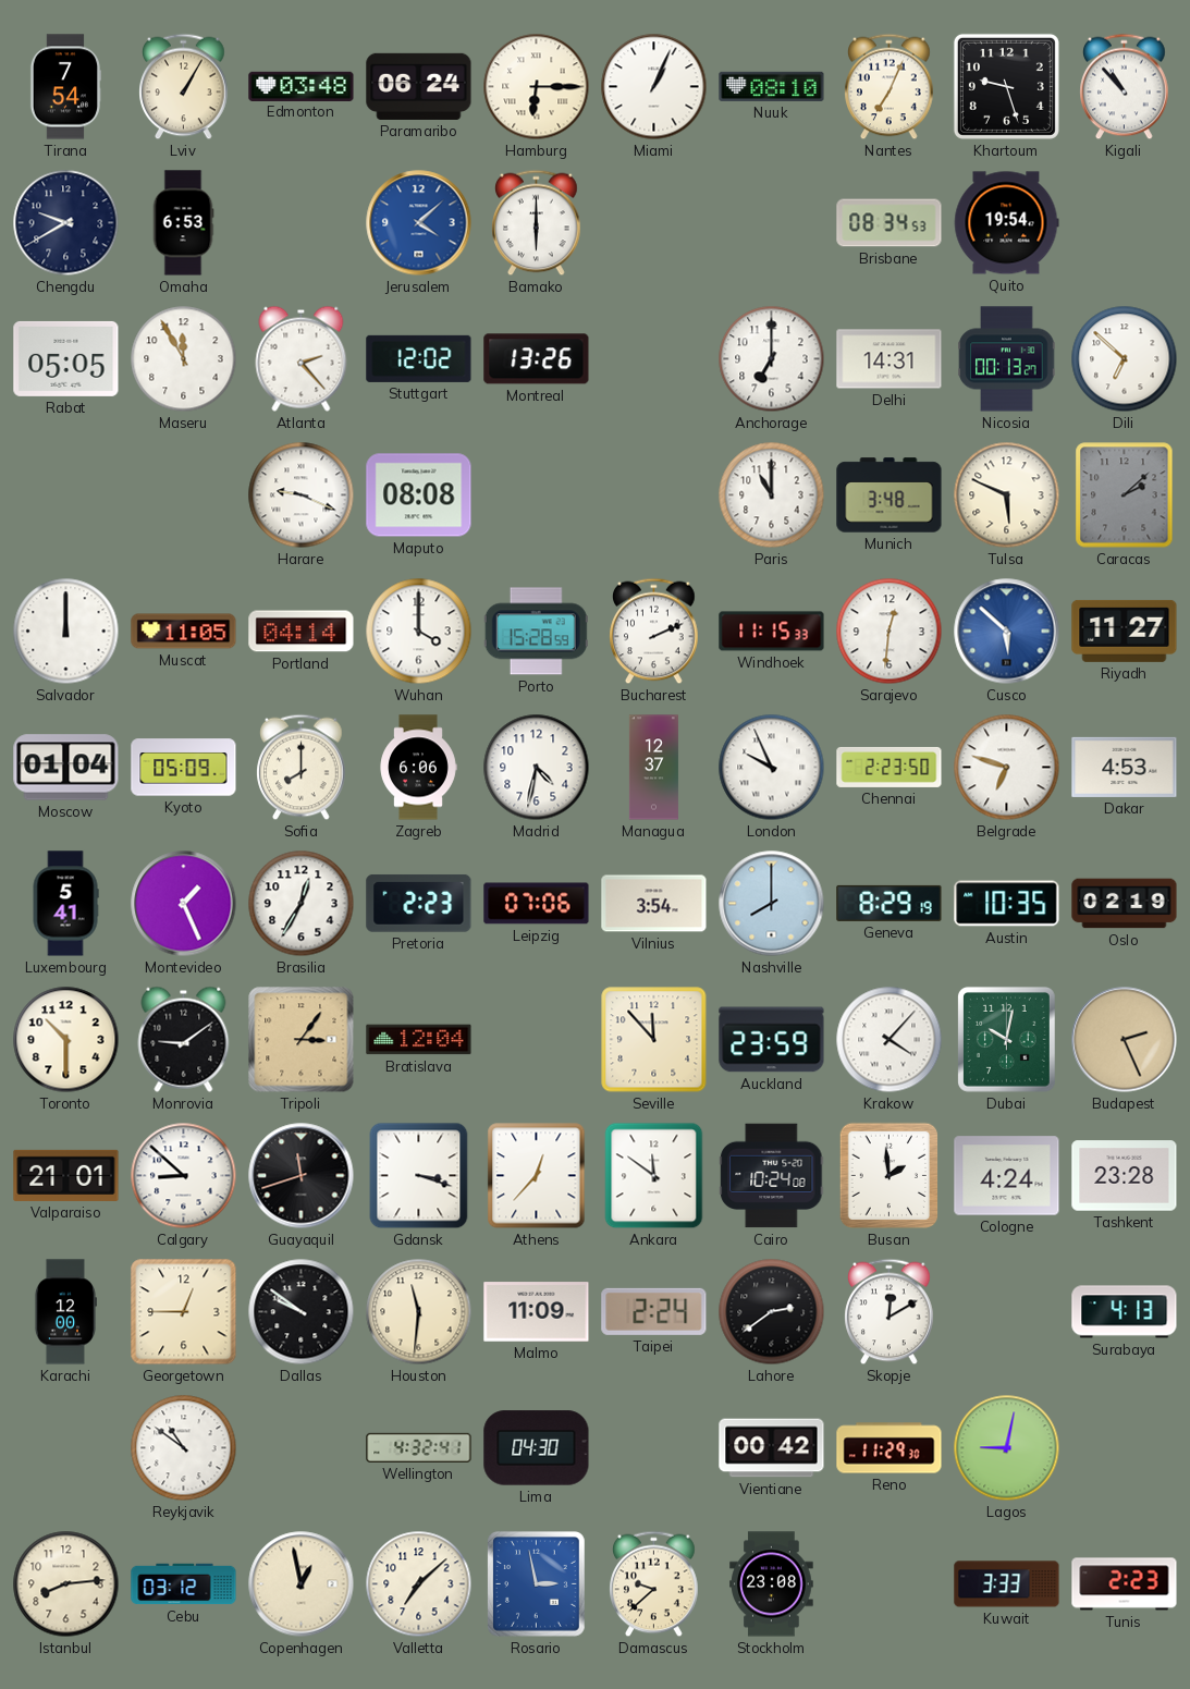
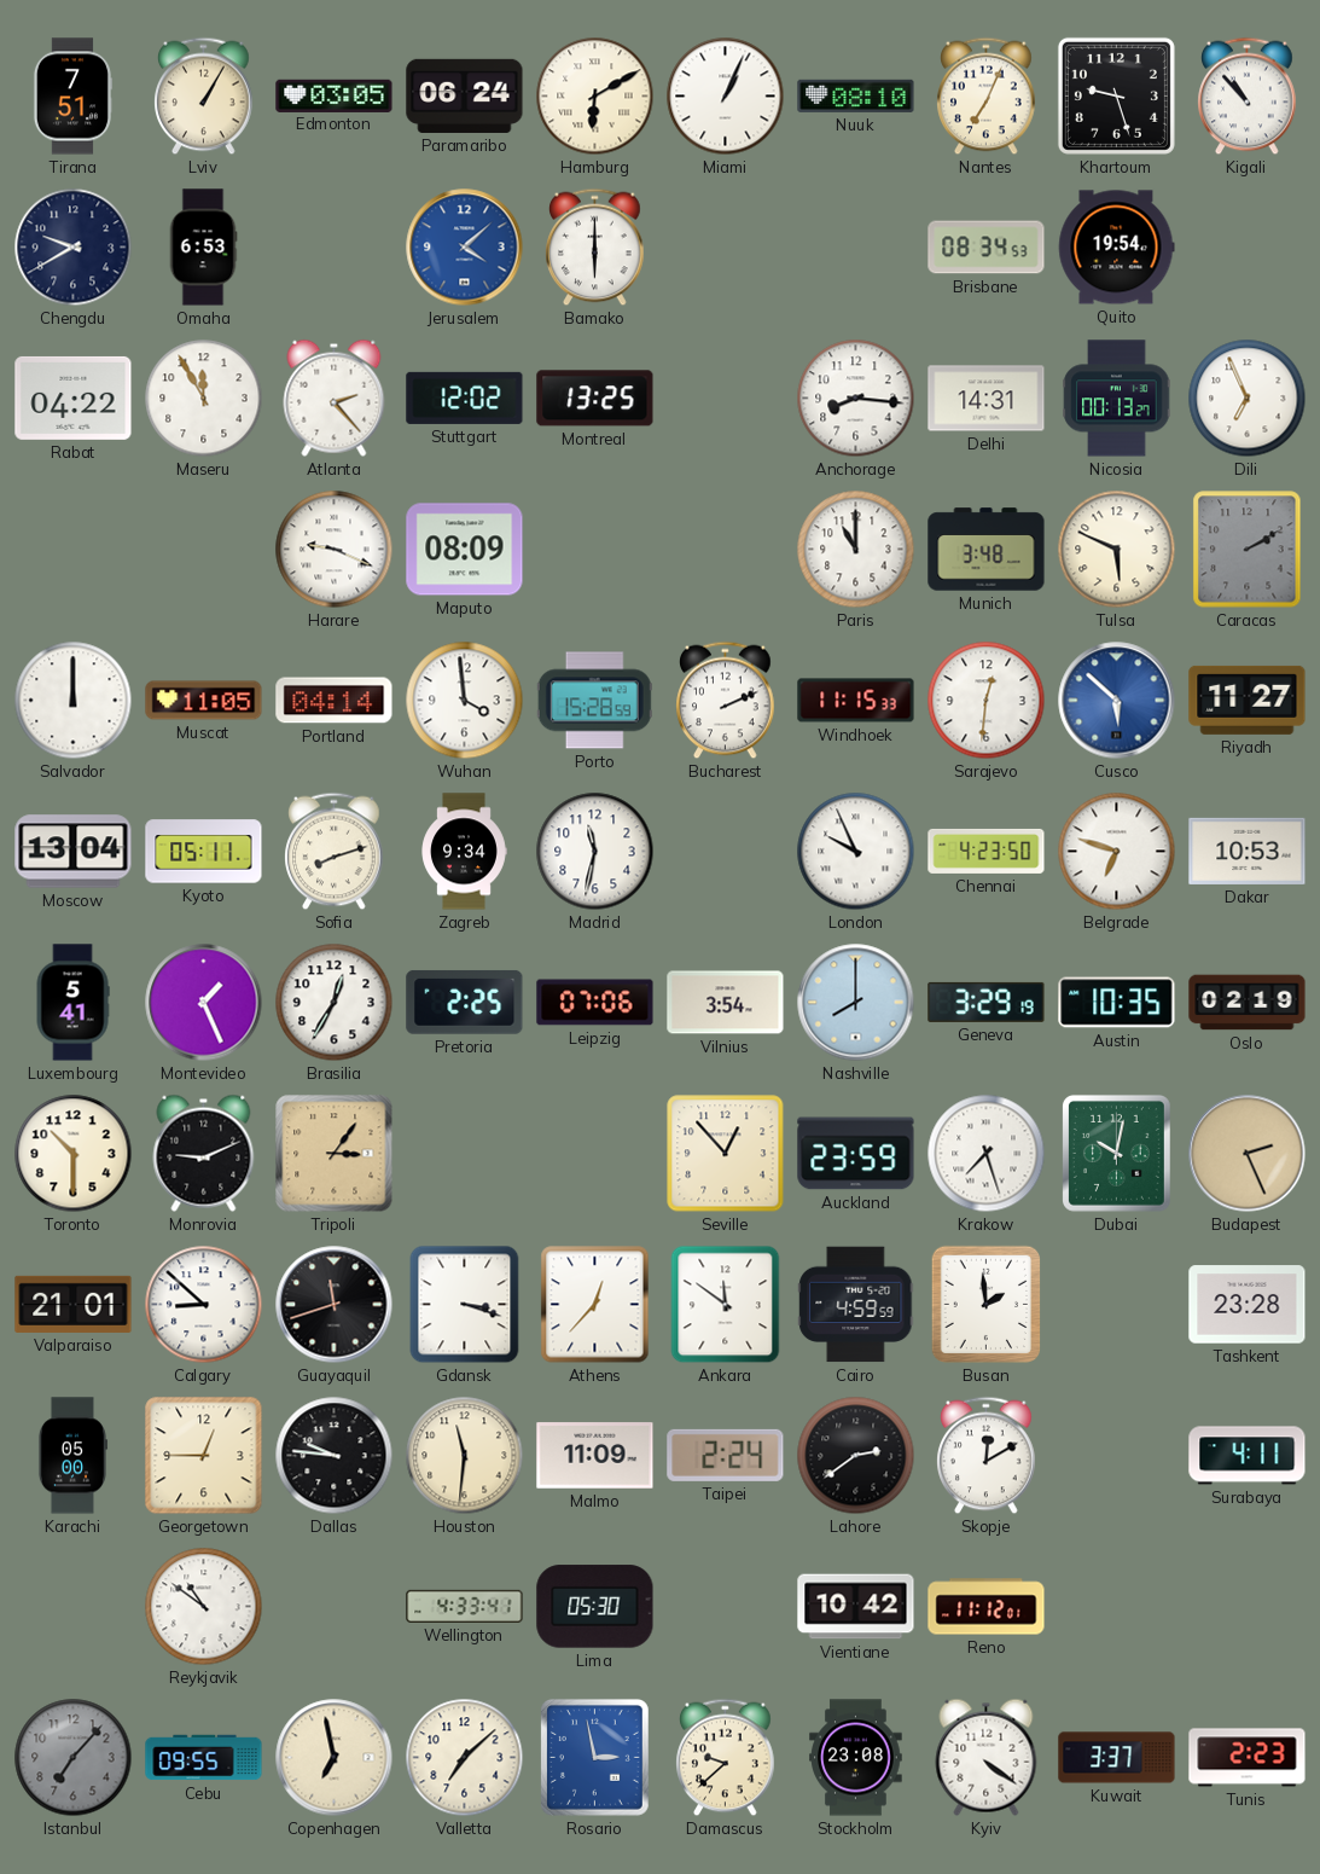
Tirana: 7:54 -> 7:51 (71, 97)
Edmonton: 03:48 -> 03:05 (335, 95)
Hamburg: 6:15 -> 6:10 (595, 97)
Rabat: 05:05 -> 04:22 (74, 398)
Montreal: 13:26 -> 13:25 (595, 399)
Anchorage: 7:00 -> 8:16 (856, 399)
Dili: 6:52 -> 6:56 (1248, 399)
Maputo: 08:08 -> 08:09 (465, 550)
Caracas: 2:08 -> 2:10 (1248, 550)
Wuhan: 4:00 -> 3:59 (465, 701)
Moscow: 01:04 -> 13:04 (74, 852)
Kyoto: 05:09 -> 05:11 (204, 852)
Sofia: 8:00 -> 8:12 (335, 852)
Zagreb: 6:06 -> 9:34 (464, 852)
Madrid: 4:32 -> 11:32 (595, 852)
Managua: 12:37 -> none (653, 768)
Chennai: 2:23 -> 4:23 (987, 851)
Dakar: 4:53 -> 10:53 (1248, 851)
Pretoria: 2:23 -> 2:25 (465, 1002)
Geneva: 8:29 -> 3:29 (987, 1002)
Monrovia: 9:09 -> 9:11 (204, 1153)
Bratislava: 12:04 -> none (419, 1040)
Seville: 11:53 -> 12:53 (726, 1154)
Krakow: 4:07 -> 7:27 (987, 1154)
Cairo: 10:24 -> 4:59 (856, 1305)
Cologne: 4:24 -> none (1007, 1176)
Karachi: 12:00 -> 05:00 (72, 1456)
Dallas: 9:51 -> 9:46 (335, 1456)
Surabaya: 4:13 -> 4:11 (1248, 1456)
Wellington: 4:32 -> 4:33 (465, 1606)
Lima: 04:30 -> 05:30 (595, 1607)
Vientiane: 00:42 -> 10:42 (856, 1607)
Reno: 11:29 -> 11:12 (987, 1607)
Lagos: 9:02 -> none (1007, 1448)
Istanbul: 8:14 -> 7:07 (74, 1758)
Istanbul dial: cream -> grey (74, 1758)
Cebu: 03:12 -> 09:55 (204, 1758)
Copenhagen: 12:58 -> 6:58 (335, 1758)
Kyiv: none -> 4:21 (987, 1757)
Kuwait: 3:33 -> 3:37 (1117, 1758)
